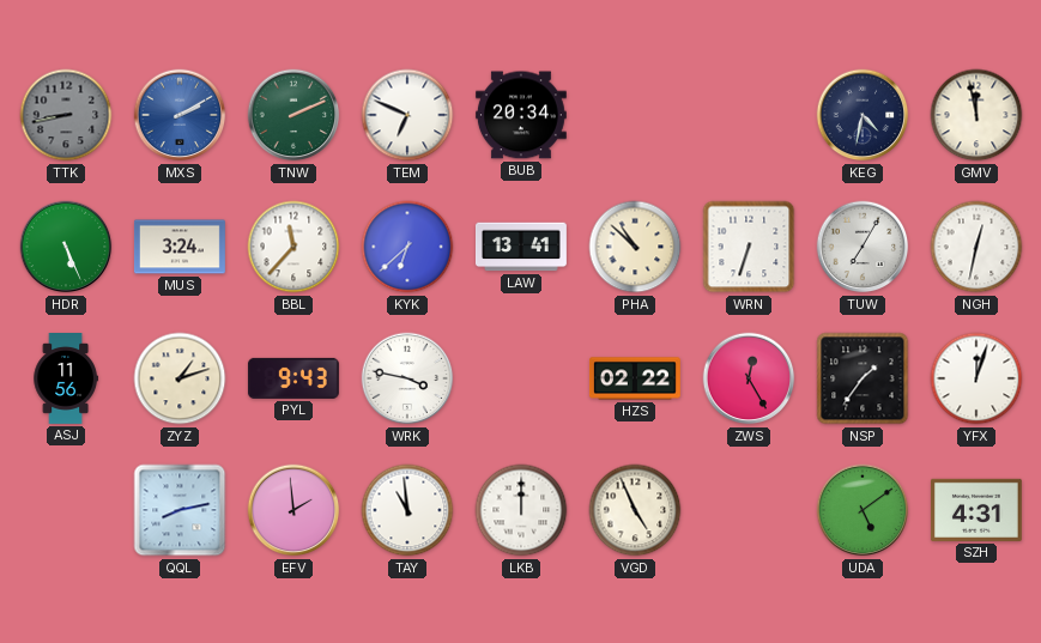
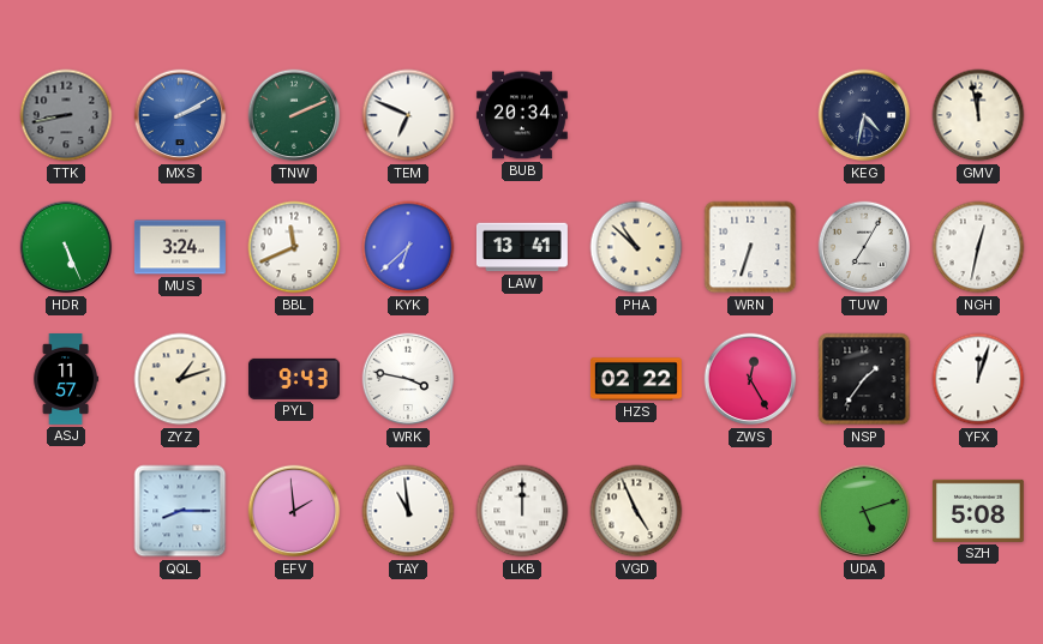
BBL: 11:37 -> 11:41 (294, 247)
ASJ: 11:56 -> 11:57 (66, 380)
QQL: 8:13 -> 8:15 (180, 511)
UDA: 5:09 -> 5:12 (864, 511)
SZH: 4:31 -> 5:08 (978, 511)
